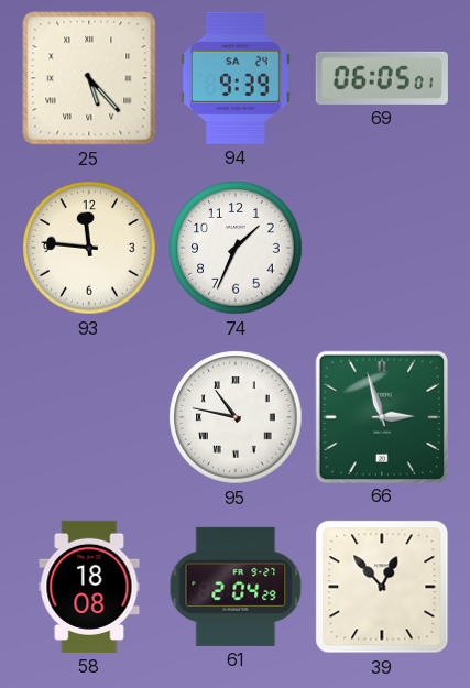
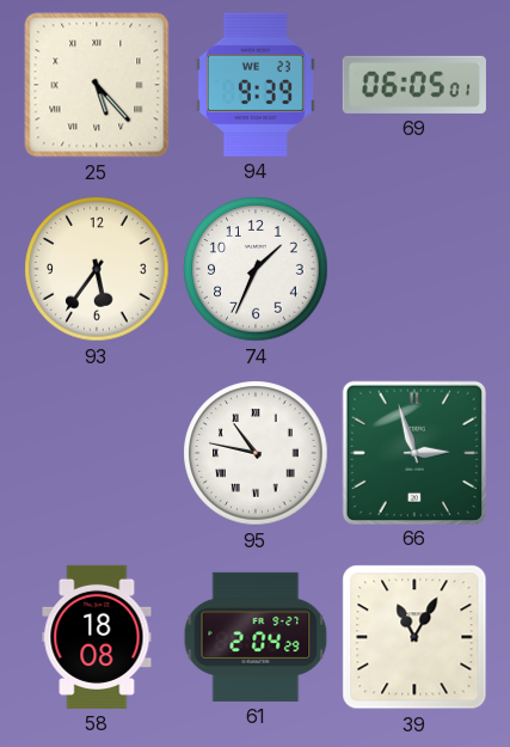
94 date: SA 24 -> WE 23 (256, 85)
93: 11:46 -> 5:36 (97, 269)
39: 12:53 -> 11:05 (414, 637)
